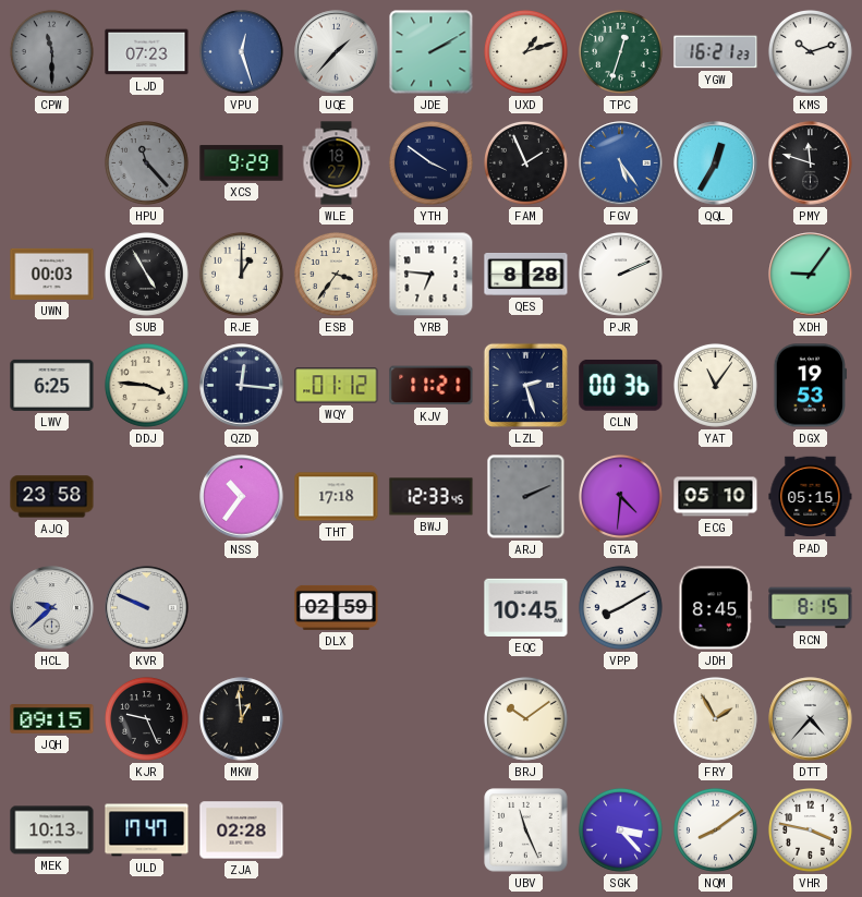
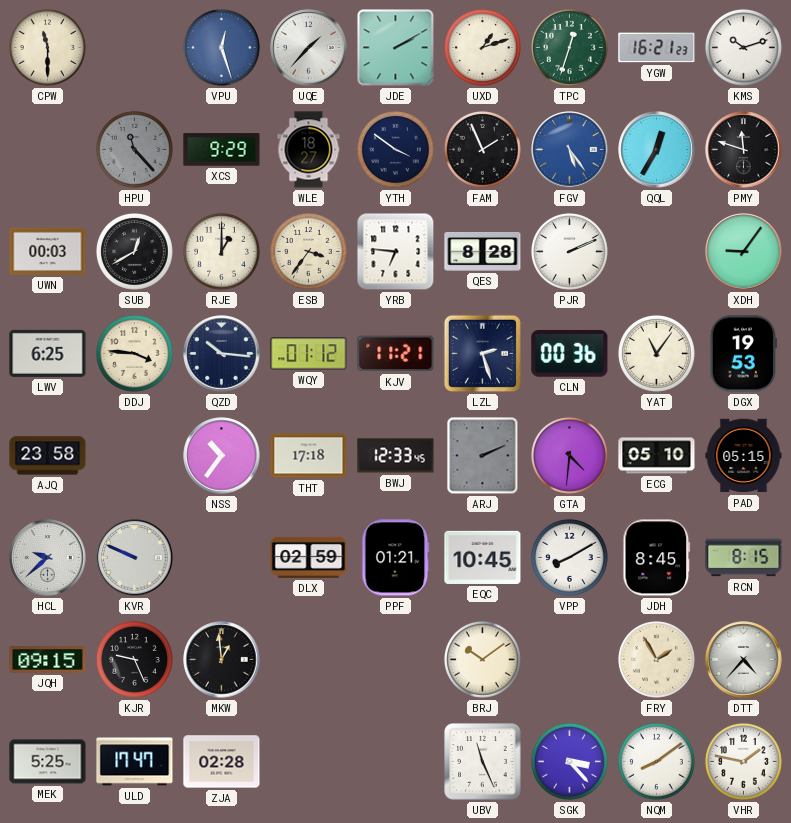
CPW dial: grey -> cream (47, 47)
LJD: 07:23 -> none (147, 52)
SUB: 4:55 -> 12:40 (134, 251)
QZD: 12:16 -> 10:16 (222, 354)
PPF: none -> 01:21 (396, 558)
MEK: 10:13 -> 5:25 (48, 762)
VHR: 3:47 -> 1:47 (743, 761)
